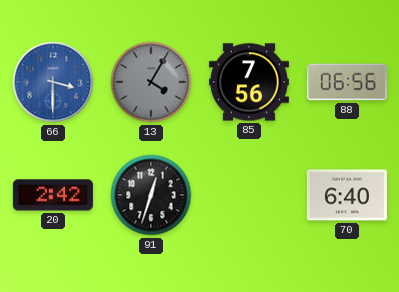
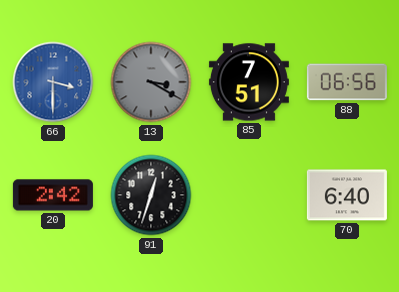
13: 4:05 -> 3:20 (151, 82)
85: 7:56 -> 7:51 (249, 82)
